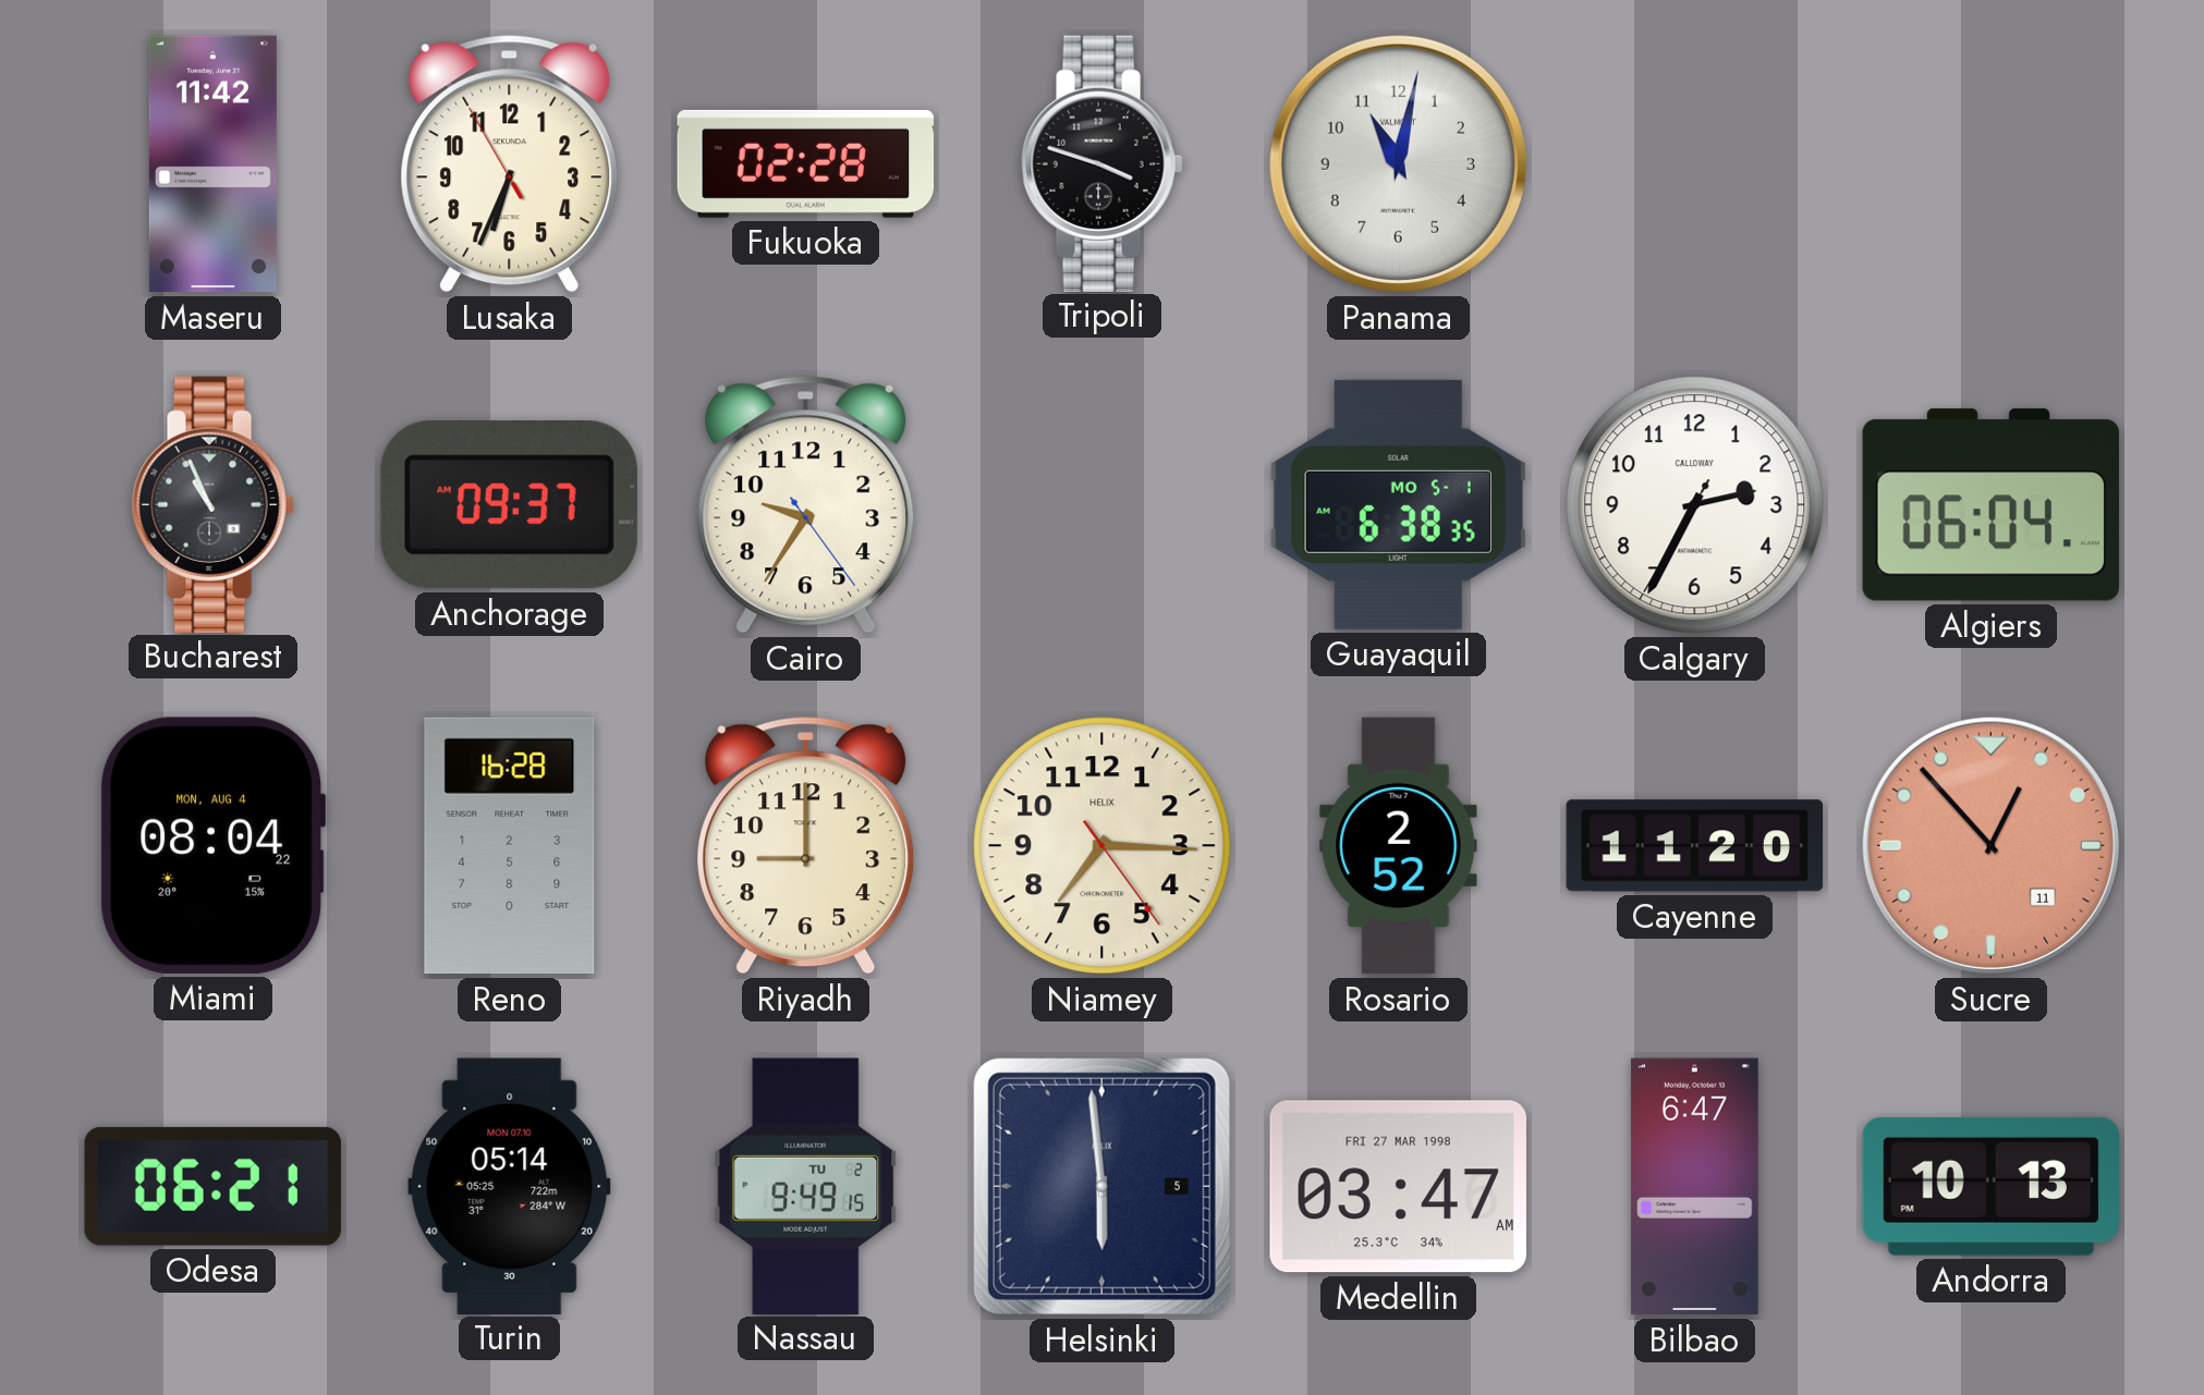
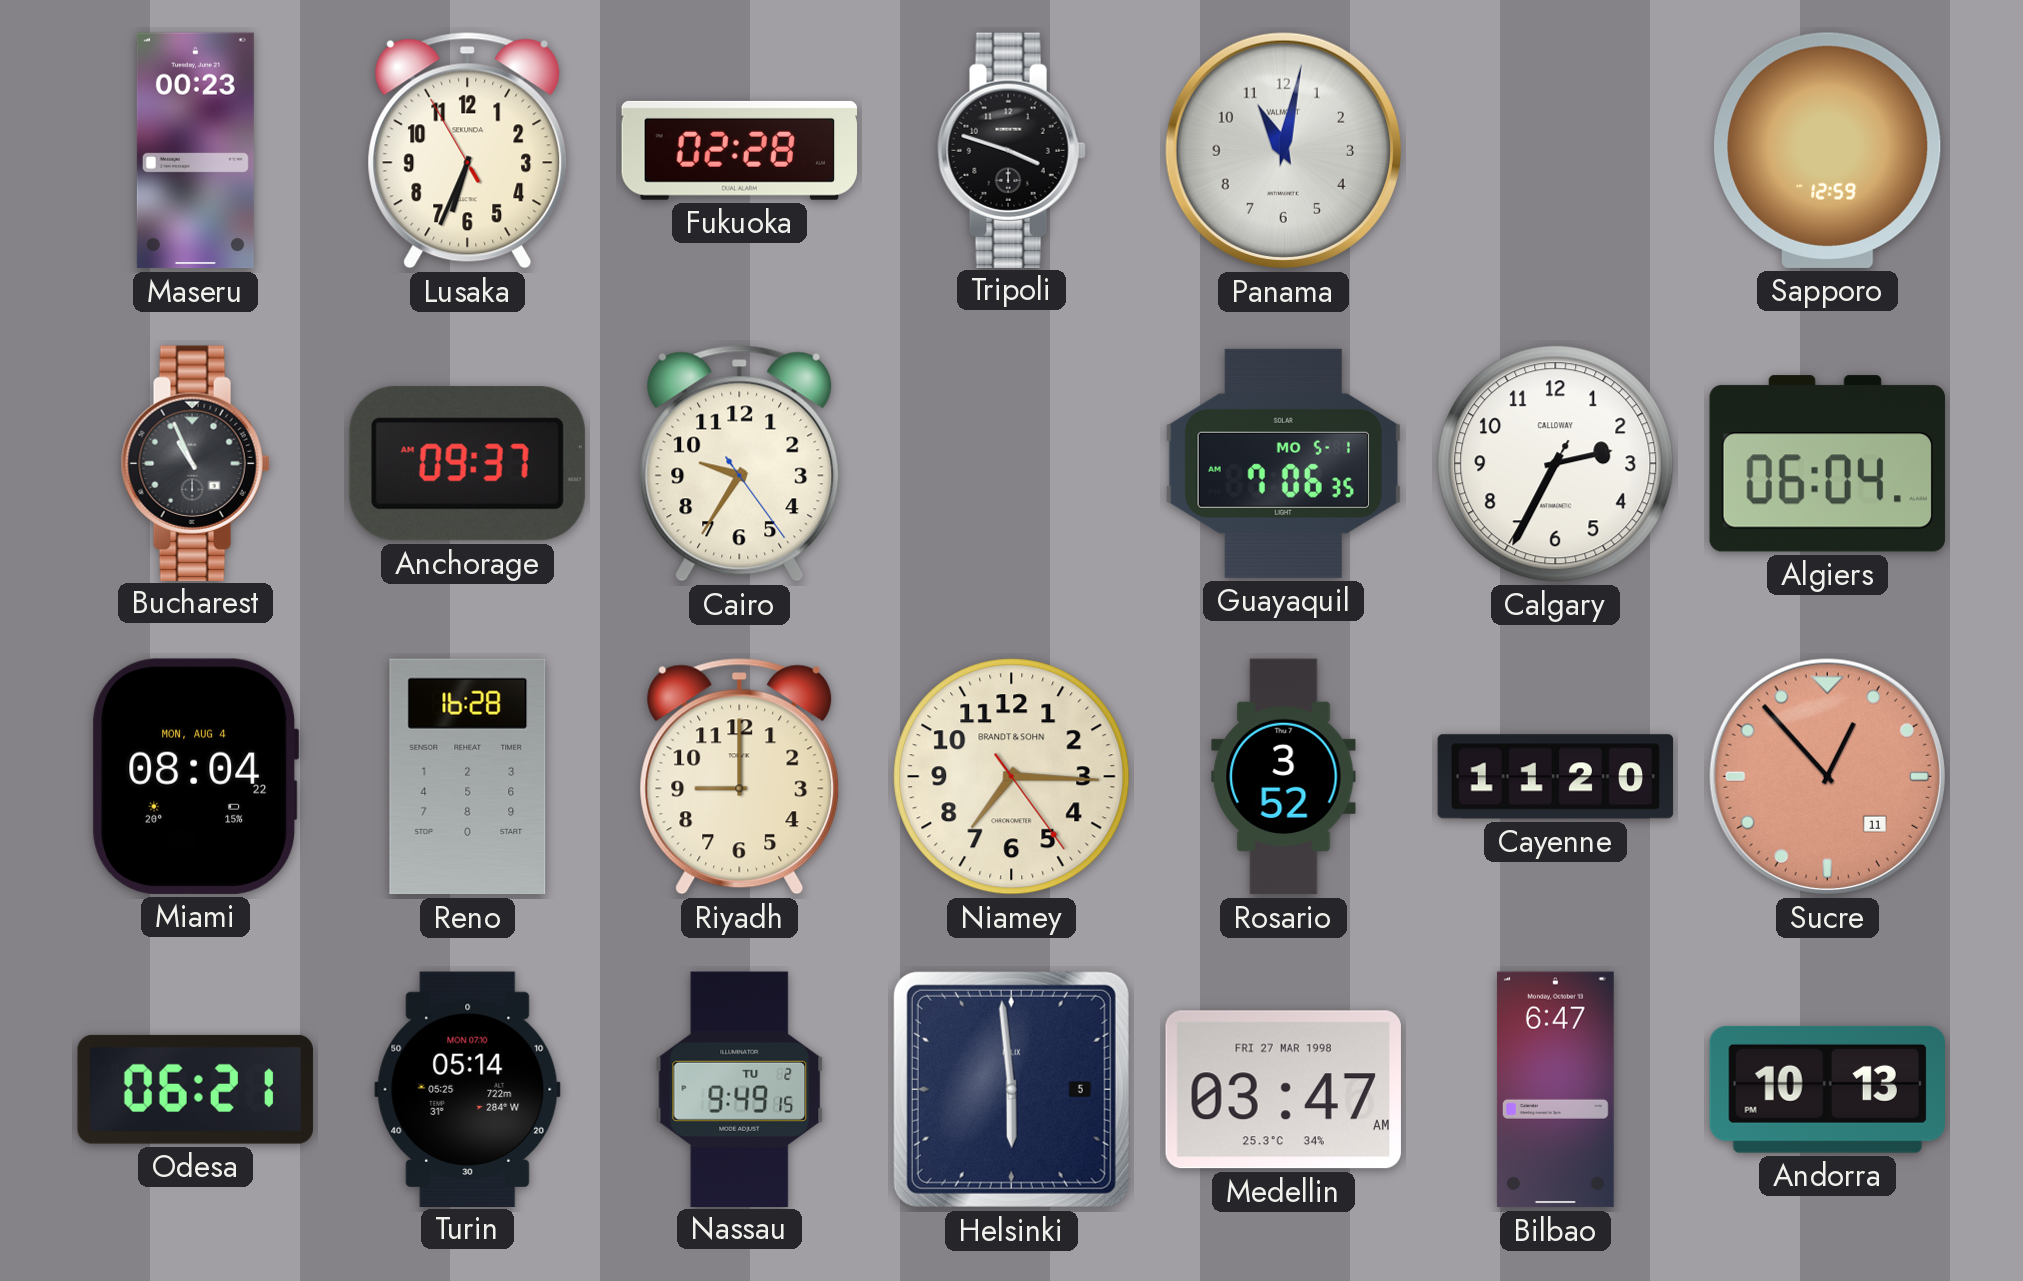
Maseru: 11:42 -> 00:23 (195, 151)
Sapporo: none -> 12:59 (1828, 150)
Guayaquil: 6:38 -> 7:06 (1283, 463)
Niamey brand: HELIX -> BRANDT & SOHN (1012, 777)
Rosario: 2:52 -> 3:52 (1284, 777)
